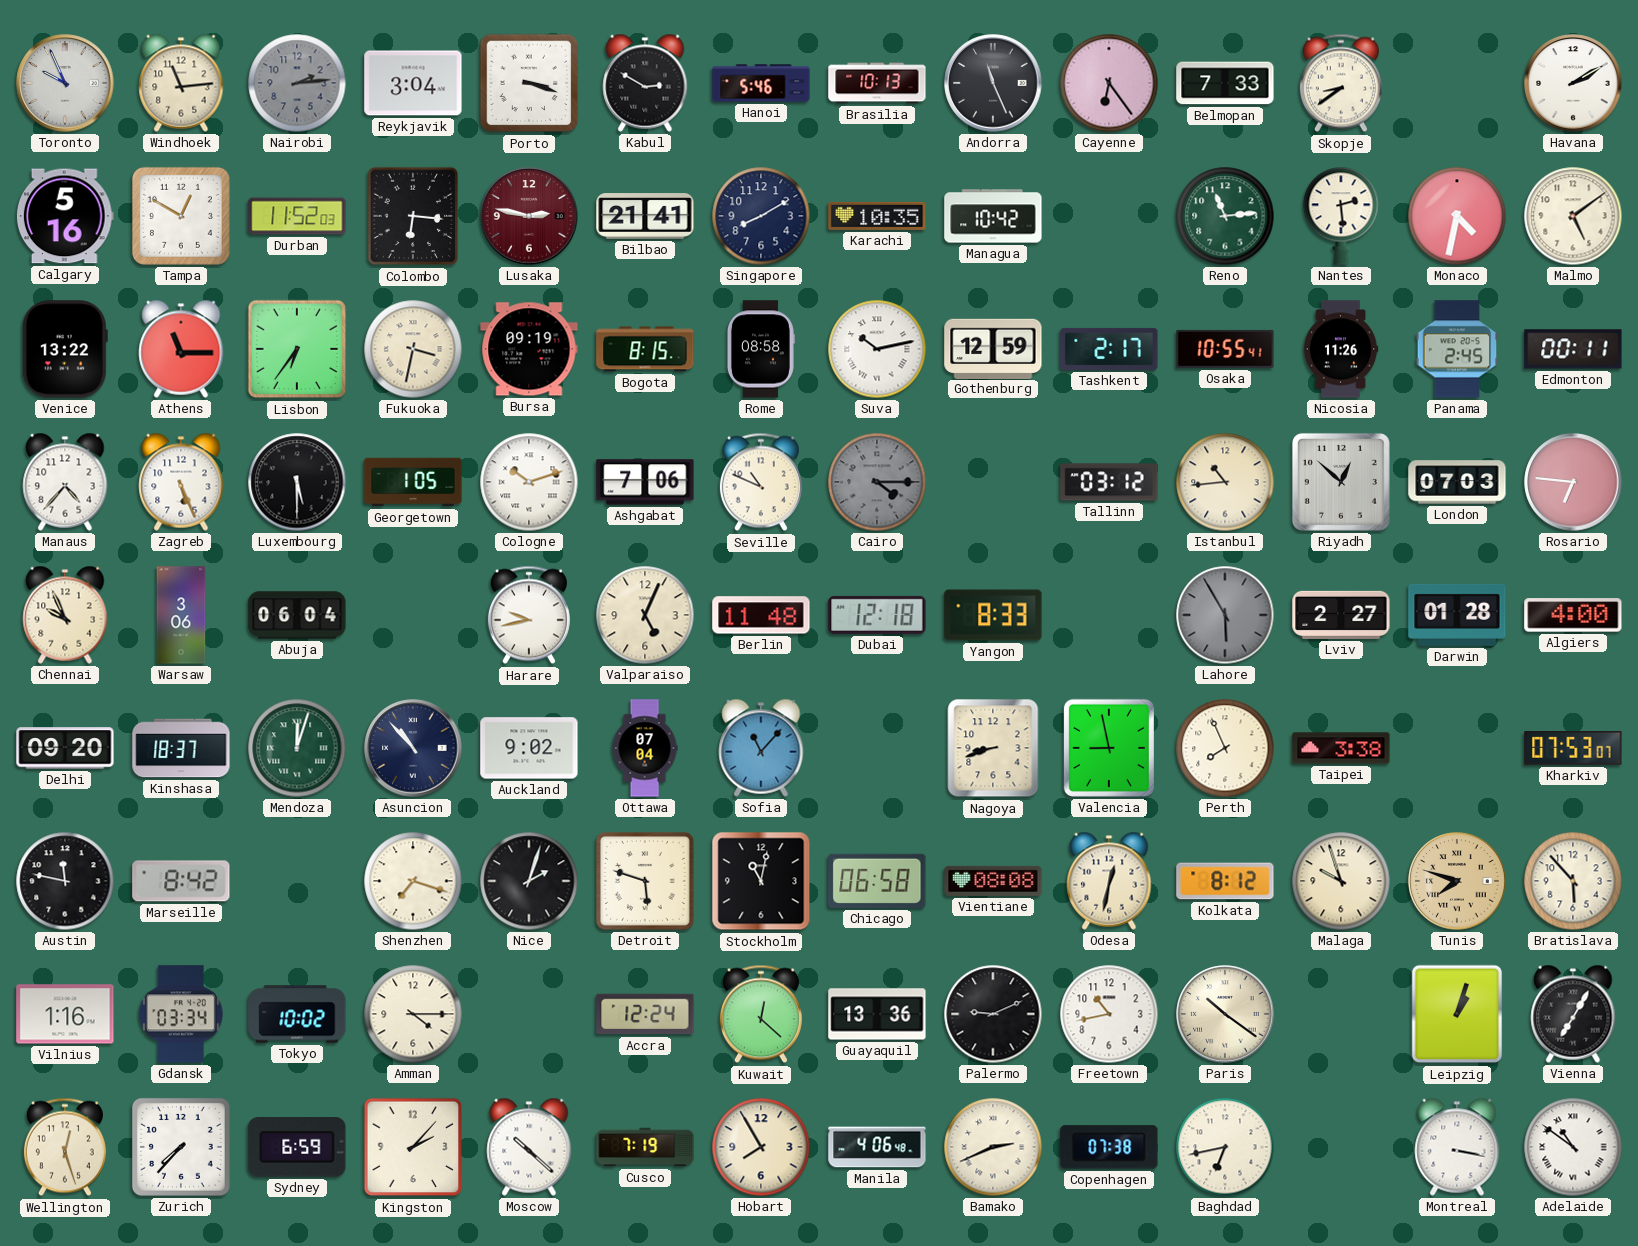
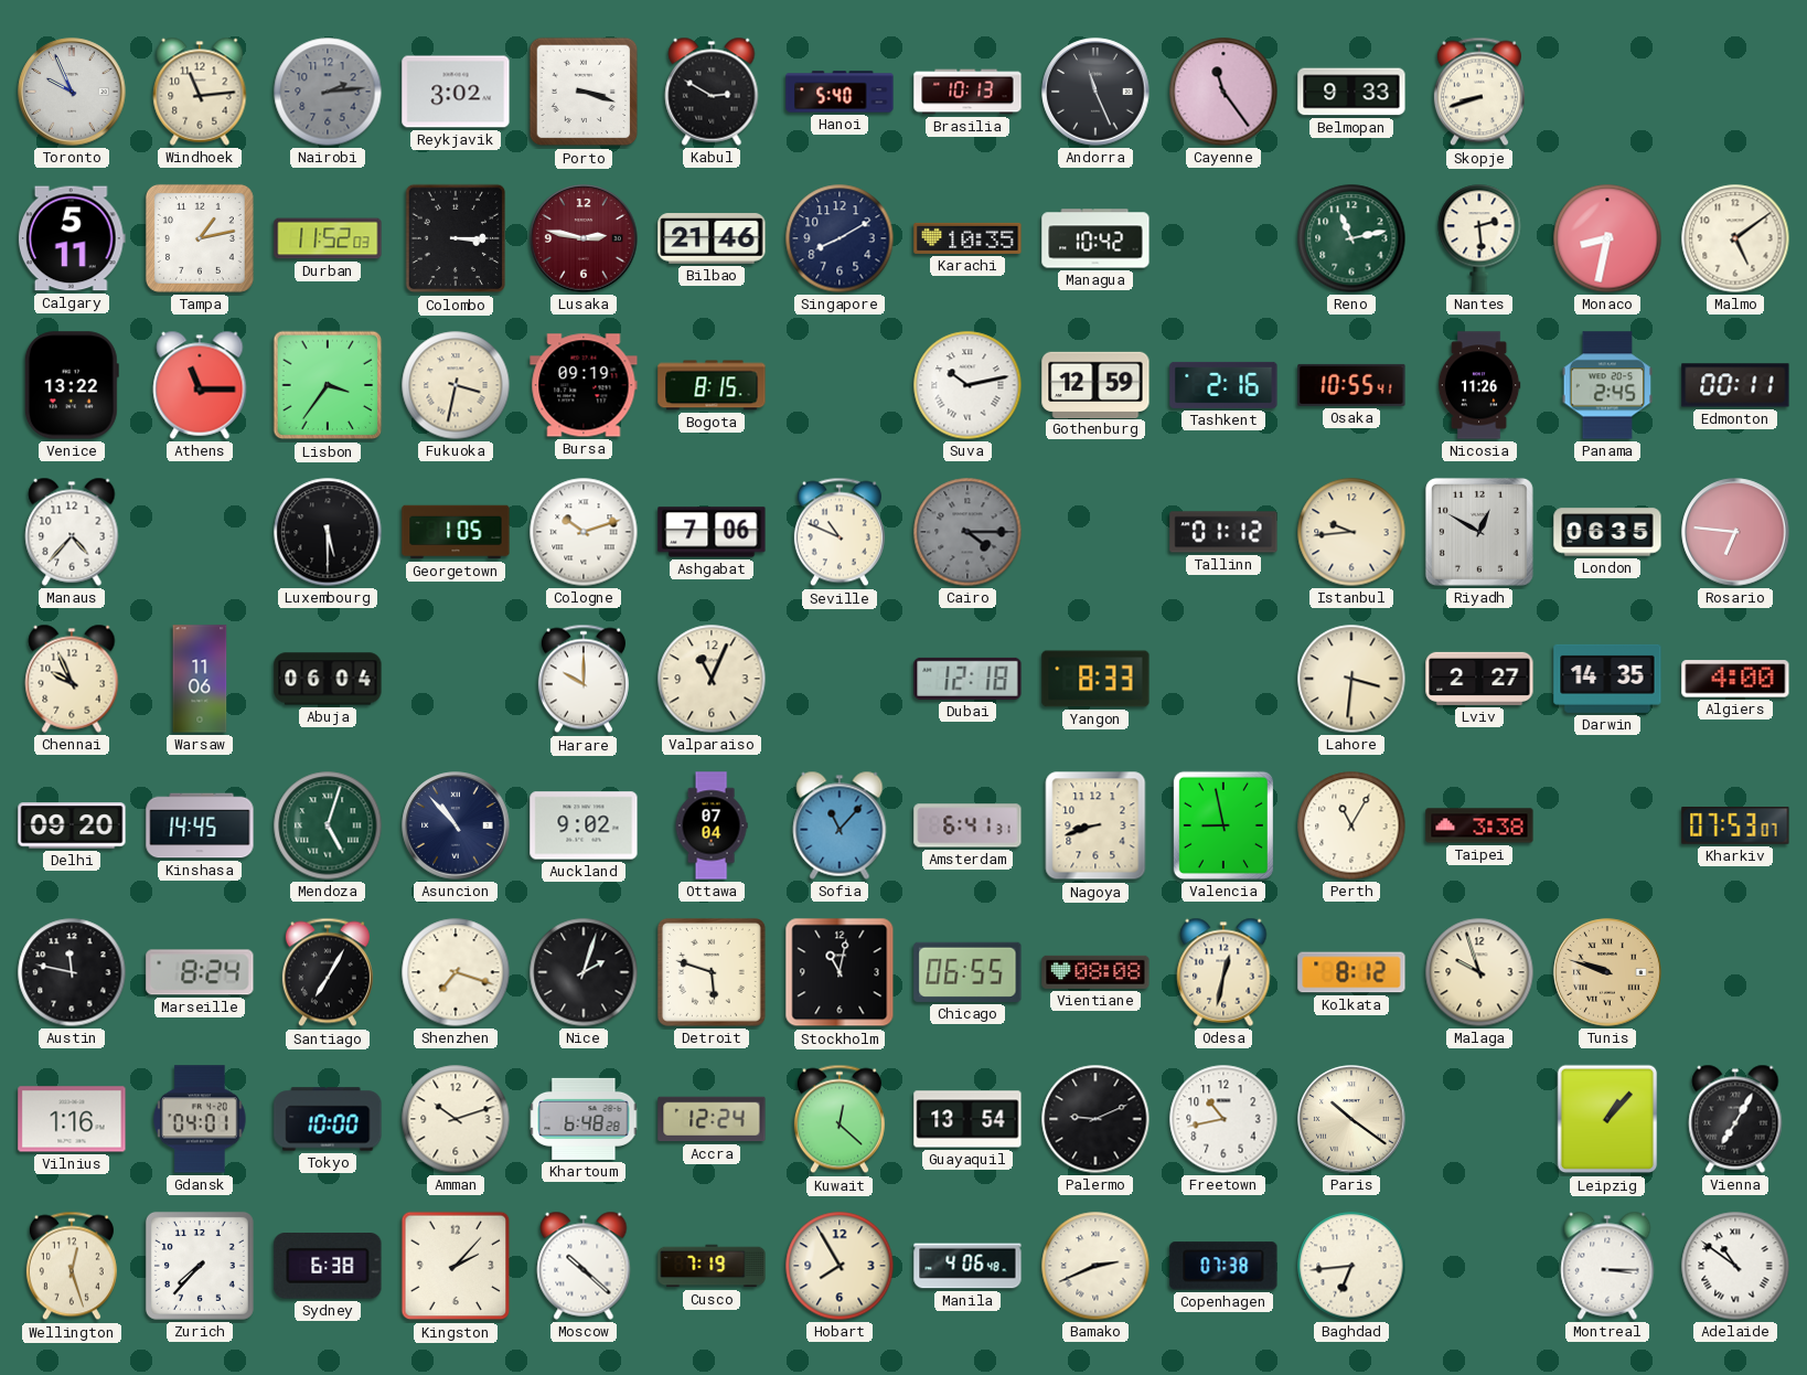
Reykjavik: 3:04 -> 3:02 (456, 92)
Hanoi: 5:46 -> 5:40 (840, 92)
Cayenne: 6:24 -> 11:24 (1223, 92)
Belmopan: 7:33 -> 9:33 (1351, 92)
Skopje: 8:39 -> 8:42 (1479, 92)
Havana: 2:10 -> none (1573, 83)
Calgary: 5:16 -> 5:11 (72, 238)
Tampa: 12:50 -> 1:13 (200, 238)
Colombo: 6:16 -> 3:15 (456, 238)
Bilbao: 21:41 -> 21:46 (712, 238)
Reno: 11:14 -> 11:13 (1351, 238)
Monaco: 4:32 -> 8:32 (1607, 238)
Lisbon: 6:36 -> 3:36 (328, 385)
Rome: 08:58 -> none (760, 349)
Tashkent: 2:17 -> 2:16 (1223, 385)
Zagreb: 5:26 -> none (181, 482)
Tallinn: 03:12 -> 01:12 (1223, 532)
Istanbul: 10:44 -> 9:44 (1351, 532)
Riyadh: 12:52 -> 12:50 (1479, 532)
London: 07:03 -> 06:35 (1607, 532)
Warsaw: 3:06 -> 11:06 (200, 679)
Harare: 9:43 -> 10:00 (584, 679)
Valparaiso: 5:04 -> 11:04 (712, 679)
Berlin: 11:48 -> none (761, 615)
Lahore: 5:55 -> 3:31 (1351, 679)
Lahore dial: grey -> cream (1351, 679)
Darwin: 01:28 -> 14:35 (1607, 679)
Kinshasa: 18:37 -> 14:45 (200, 825)
Mendoza: 12:03 -> 5:03 (328, 825)
Amsterdam: none -> 6:41 (967, 825)
Perth: 7:56 -> 11:05 (1351, 825)
Marseille: 8:42 -> 8:24 (200, 972)
Santiago: none -> 7:05 (328, 972)
Chicago: 06:58 -> 06:55 (967, 972)
Tunis: 7:48 -> 9:48 (1607, 972)
Bratislava: 5:53 -> none (1573, 881)
Gdansk: 03:34 -> 04:01 (200, 1119)
Tokyo: 10:02 -> 10:00 (328, 1119)
Amman: 4:15 -> 10:12 (456, 1119)
Khartoum: none -> 6:48 (584, 1119)
Guayaquil: 13:36 -> 13:54 (967, 1119)
Leipzig: 1:03 -> 1:07 (1607, 1119)
Sydney: 6:59 -> 6:38 (328, 1267)
Baghdad: 6:43 -> 6:44 (1351, 1266)
Montreal: 3:17 -> 3:15 (1607, 1266)
